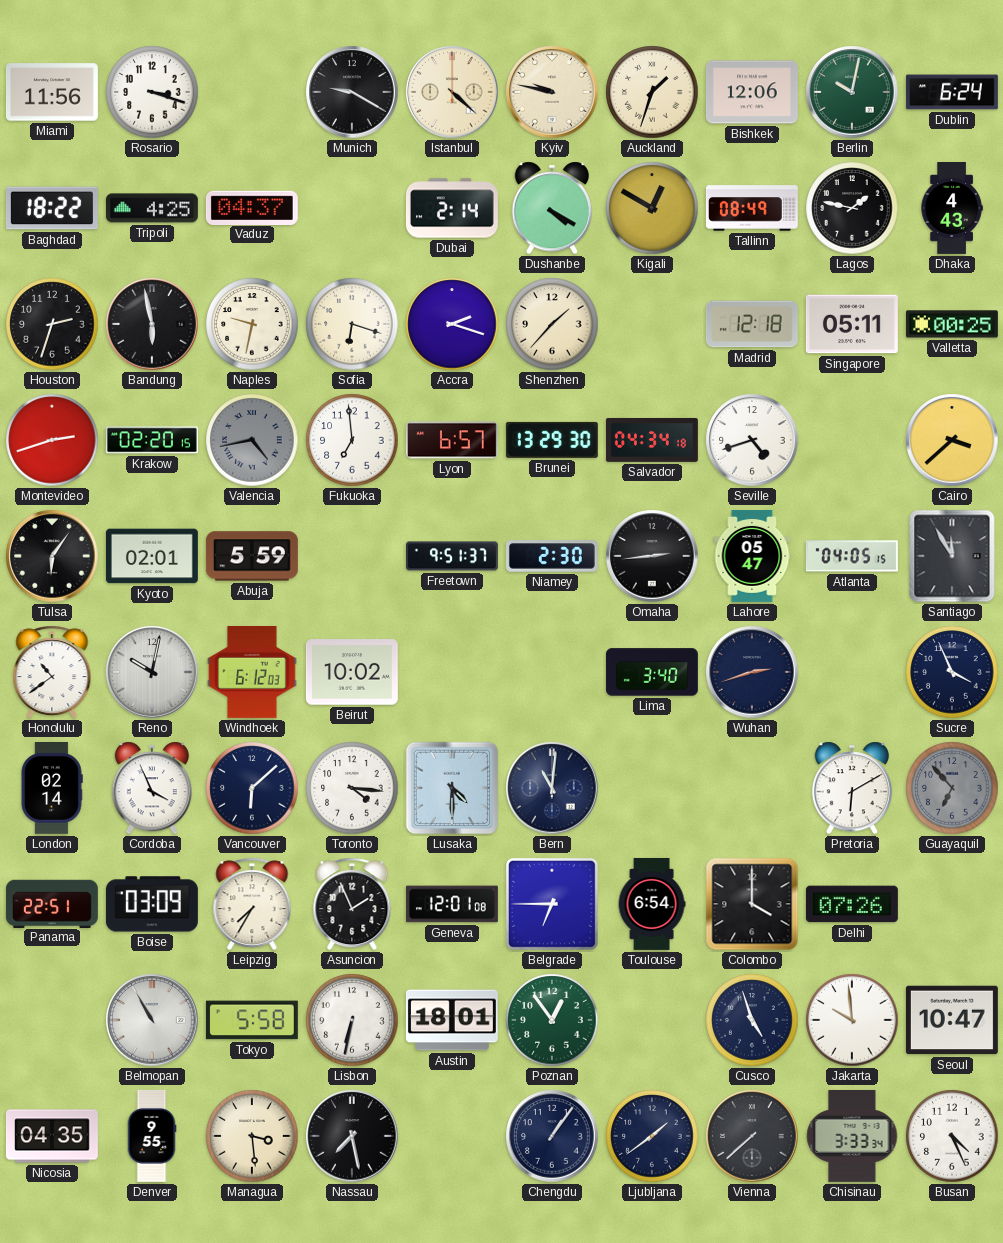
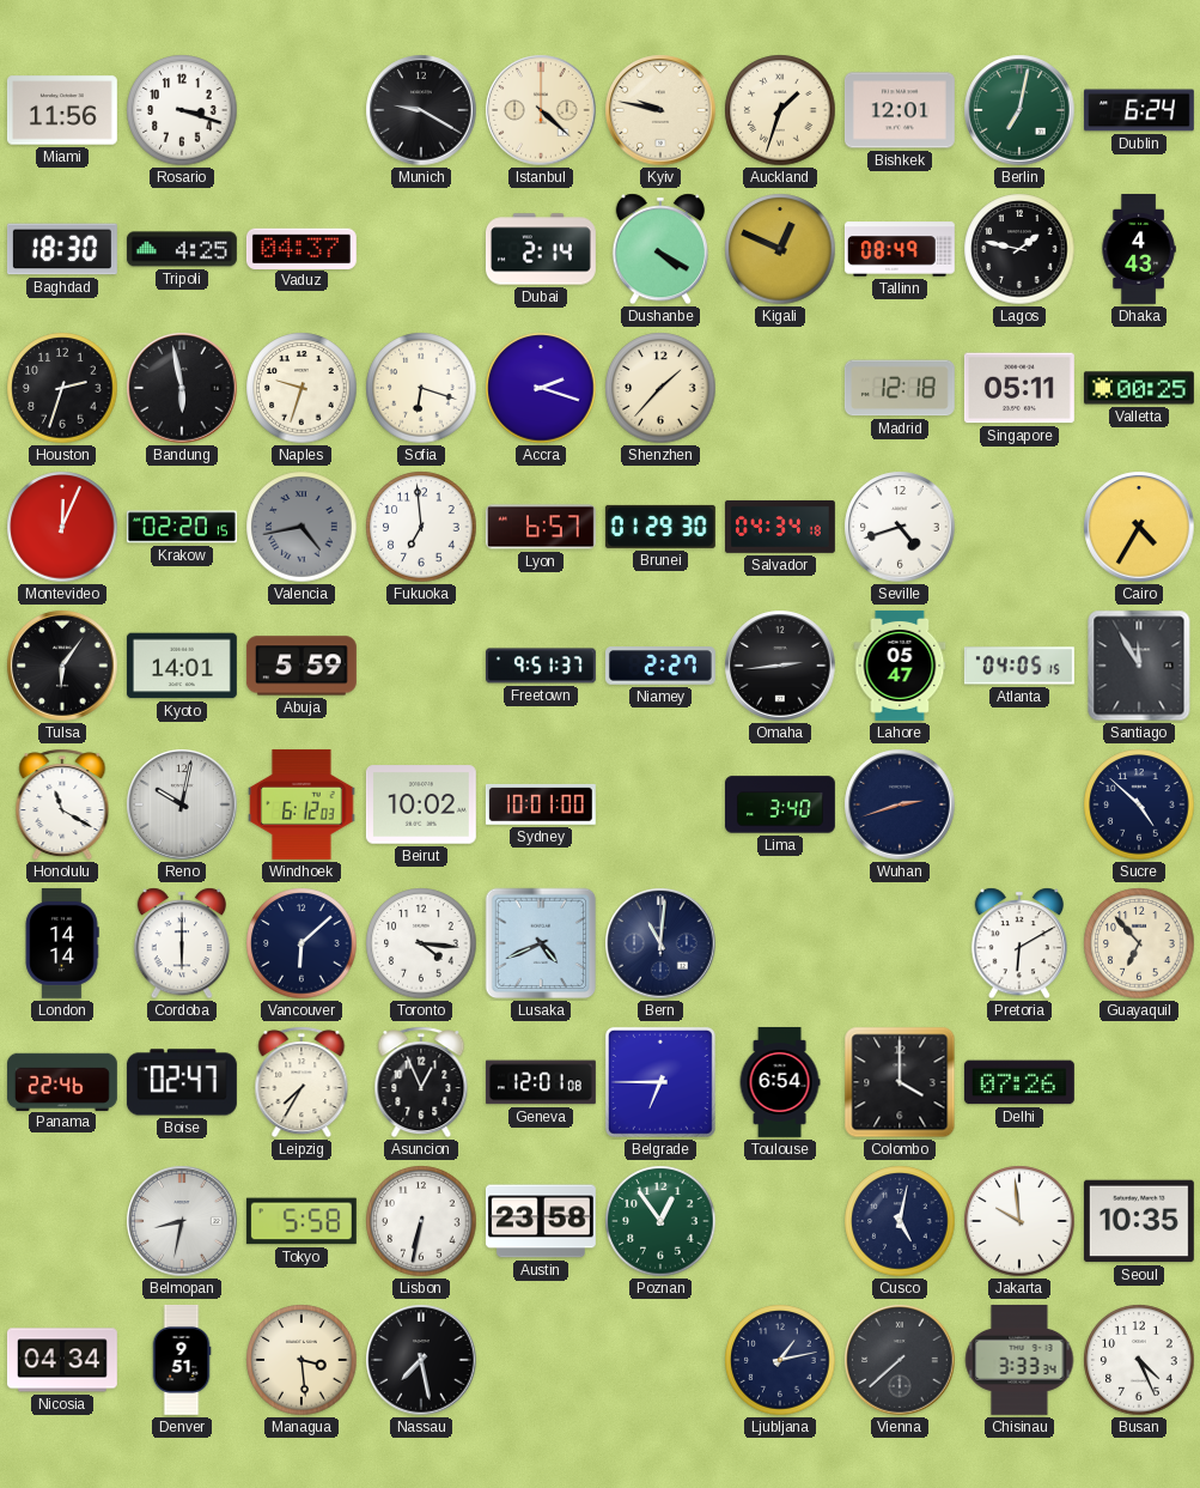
Bishkek: 12:06 -> 12:01 (900, 110)
Berlin: 10:02 -> 7:02 (1019, 110)
Baghdad: 18:22 -> 18:30 (62, 249)
Kigali: 12:50 -> 12:49 (780, 249)
Naples: 9:32 -> 9:33 (301, 388)
Montevideo: 2:42 -> 12:04 (62, 527)
Brunei: 13:29 -> 01:29 (660, 527)
Cairo: 3:38 -> 4:35 (1139, 527)
Kyoto: 02:01 -> 14:01 (182, 666)
Niamey: 2:30 -> 2:27 (660, 666)
Honolulu: 10:39 -> 11:20 (62, 804)
Sydney: none -> 10:01 (541, 804)
Sucre: 3:56 -> 4:52 (1139, 804)
London: 02:14 -> 14:14 (62, 943)
Cordoba: 3:56 -> 6:00 (181, 943)
Lusaka: 4:30 -> 4:41 (541, 943)
Guayaquil dial: grey -> cream (1139, 943)
Panama: 22:51 -> 22:46 (62, 1081)
Boise: 03:09 -> 02:47 (182, 1082)
Asuncion: 1:56 -> 12:56 (421, 1082)
Belmopan: 10:55 -> 8:32 (182, 1221)
Austin: 18:01 -> 23:58 (541, 1221)
Cusco: 4:57 -> 5:02 (900, 1221)
Seoul: 10:47 -> 10:35 (1139, 1221)
Nicosia: 04:35 -> 04:34 (62, 1360)
Denver: 9:55 -> 9:51 (182, 1360)
Chengdu: 1:06 -> none (552, 1136)
Ljubljana: 1:39 -> 1:13 (780, 1360)
